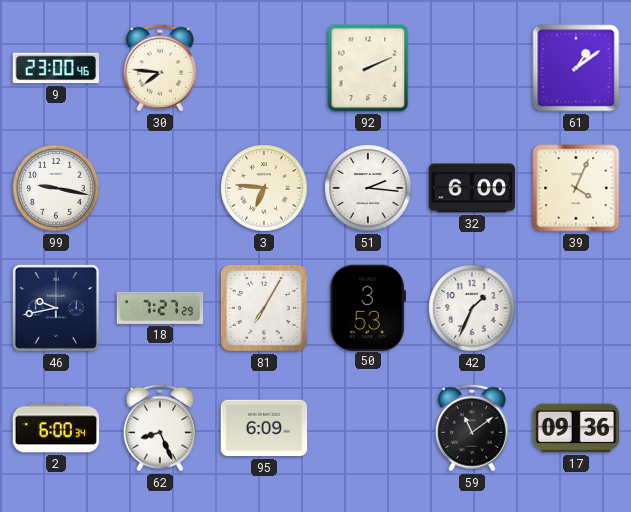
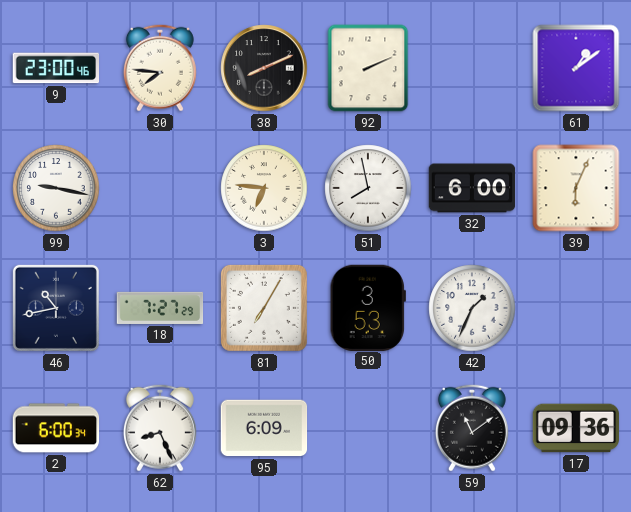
38: none -> 8:11 (264, 68)
51: 2:16 -> 7:58 (368, 188)
39: 4:04 -> 6:04 (576, 188)
46: 9:43 -> 10:43 (56, 308)
